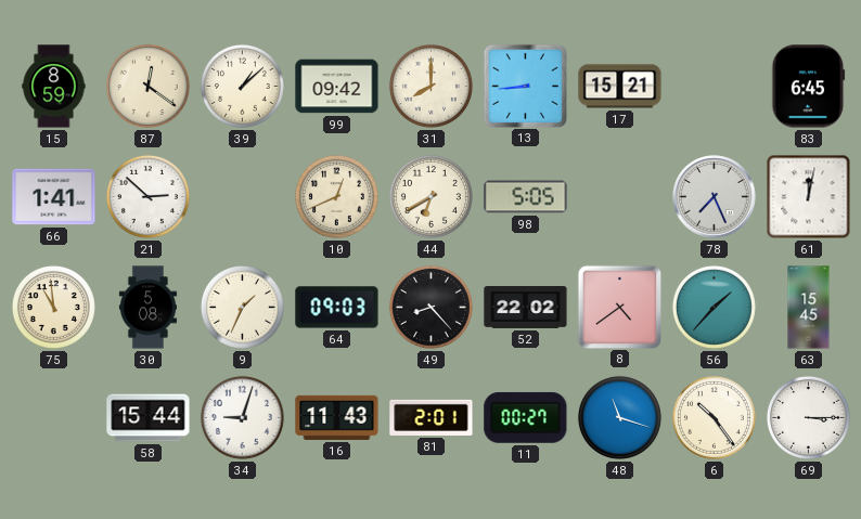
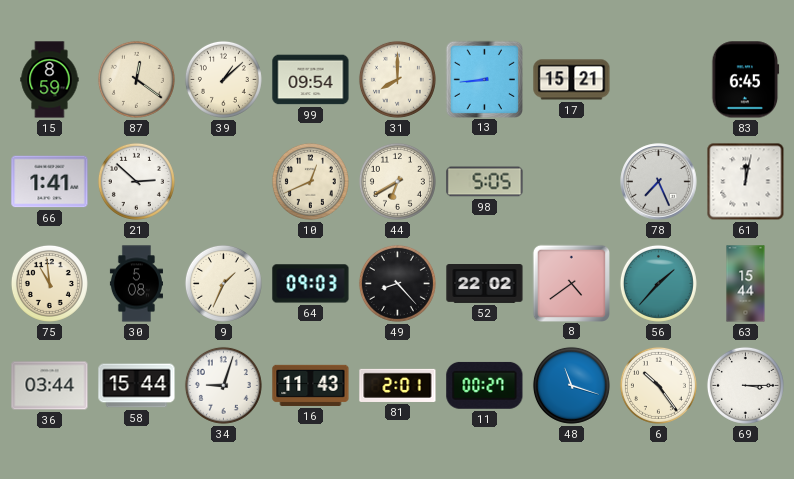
99: 09:42 -> 09:54 (311, 80)
63: 15:45 -> 15:44 (746, 284)
36: none -> 03:44 (50, 386)
